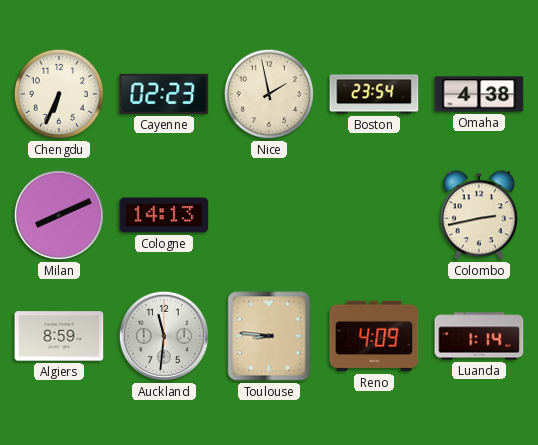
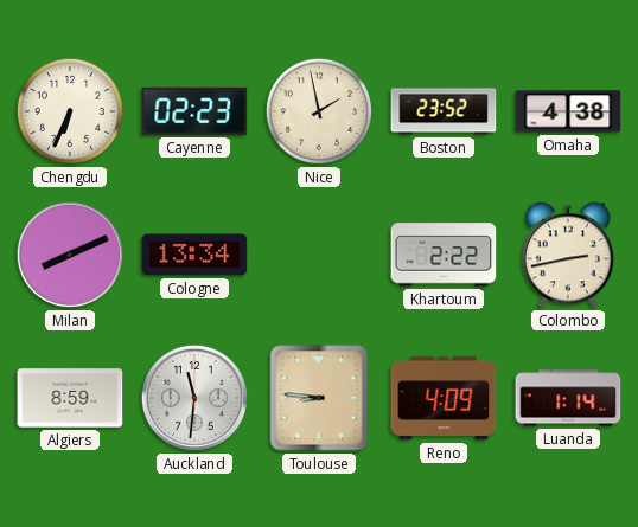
Boston: 23:54 -> 23:52 (444, 111)
Cologne: 14:13 -> 13:34 (194, 255)
Khartoum: none -> 2:22 (444, 255)
